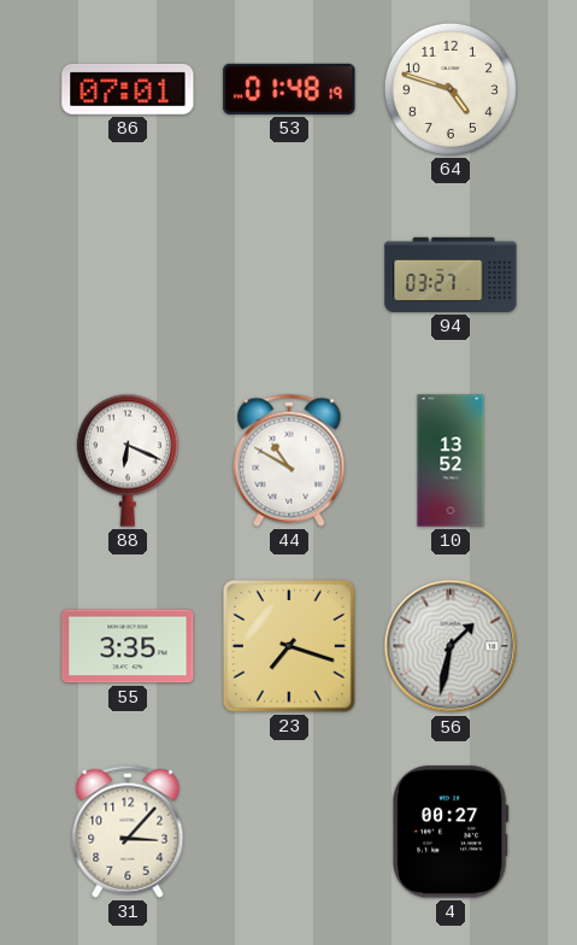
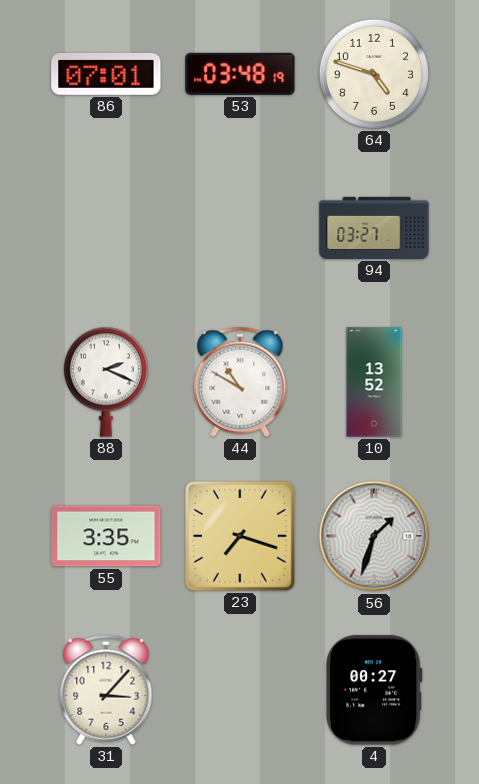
53: 01:48 -> 03:48 (240, 74)
88: 6:19 -> 2:19 (106, 382)
56: 1:32 -> 1:33 (374, 536)
